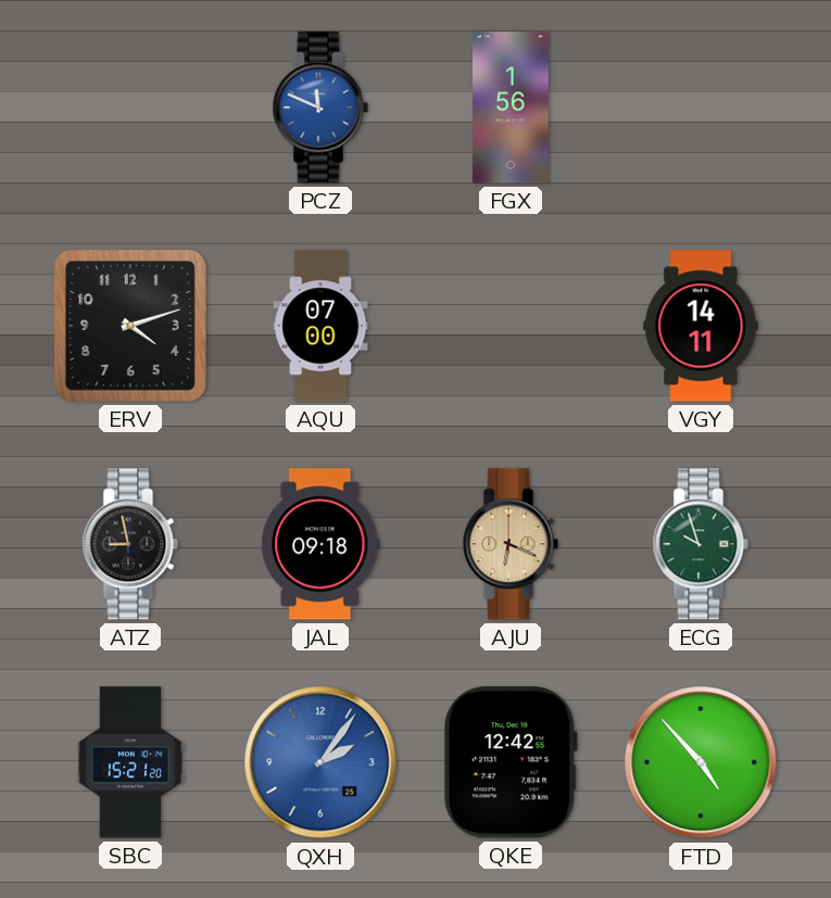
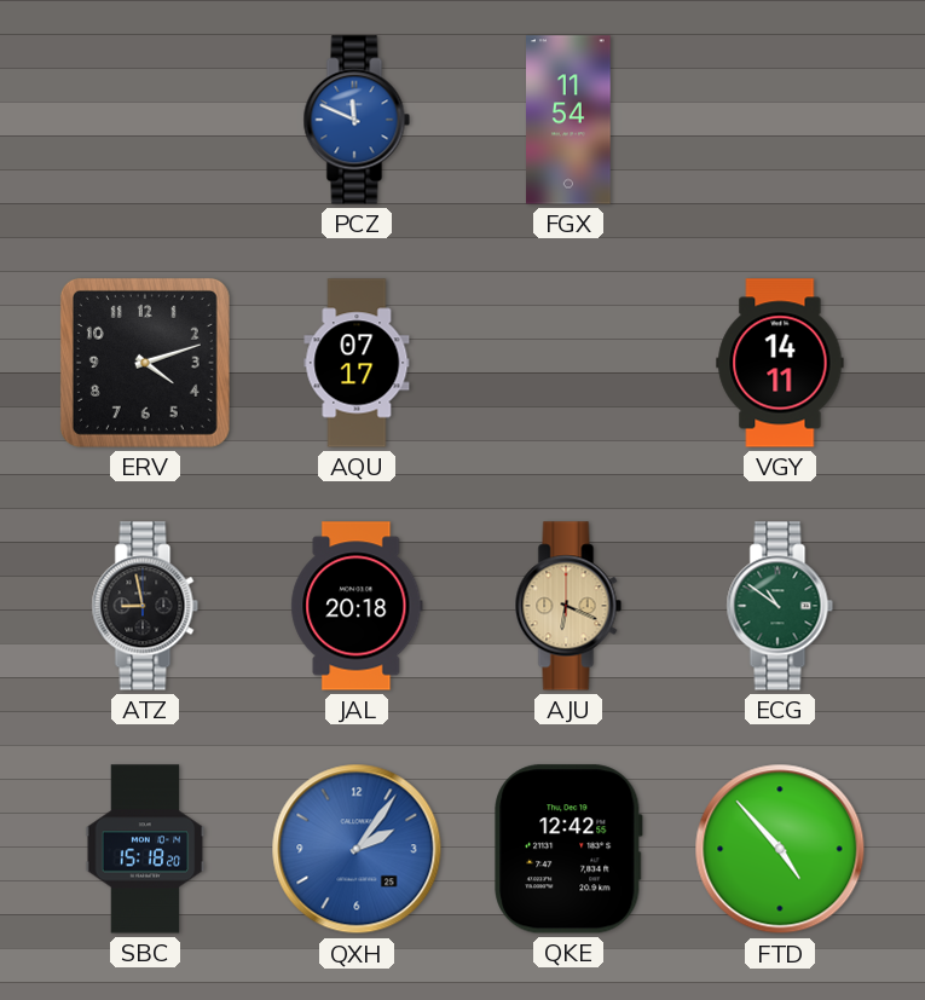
FGX: 1:56 -> 11:54 (570, 120)
AQU: 07:00 -> 07:17 (357, 363)
JAL: 09:18 -> 20:18 (357, 606)
ECG: 9:57 -> 10:51 (780, 606)
SBC: 15:21 -> 15:18 (145, 849)
